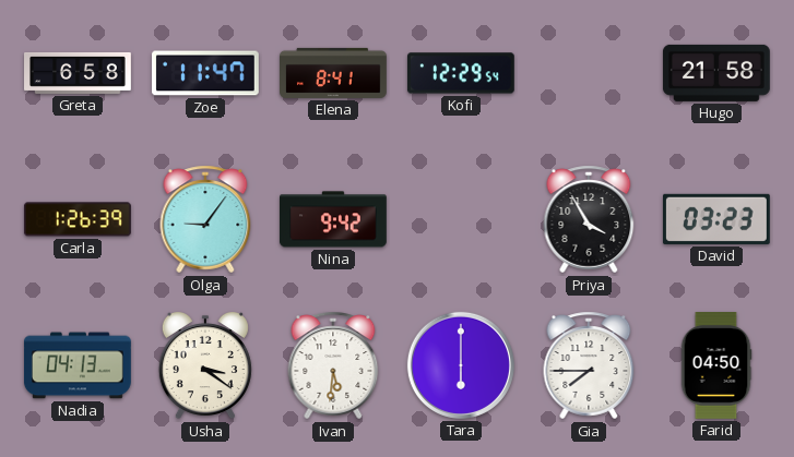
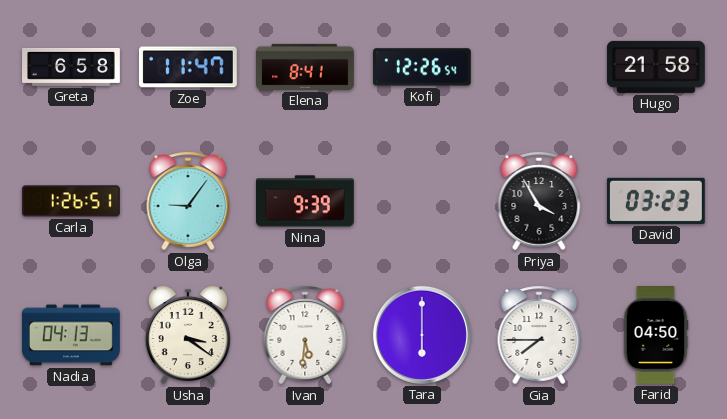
Kofi: 12:29 -> 12:26 (422, 67)
Carla: 1:26:39 -> 1:26:51 (71, 201)
Nina: 9:42 -> 9:39 (306, 201)
